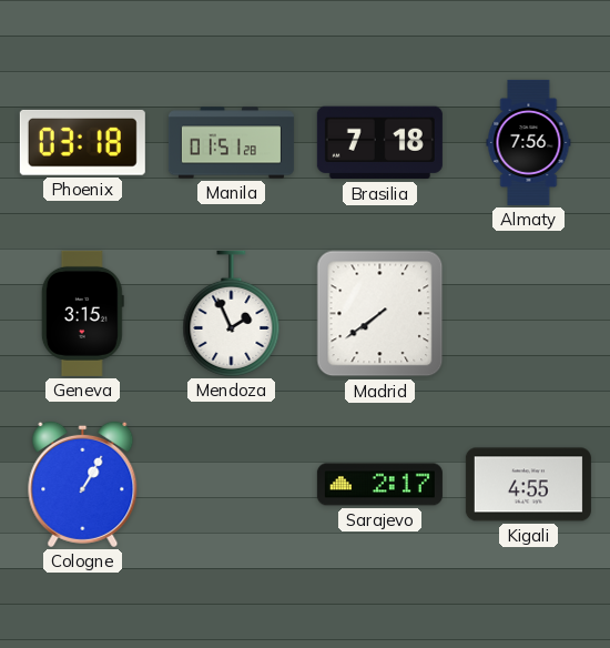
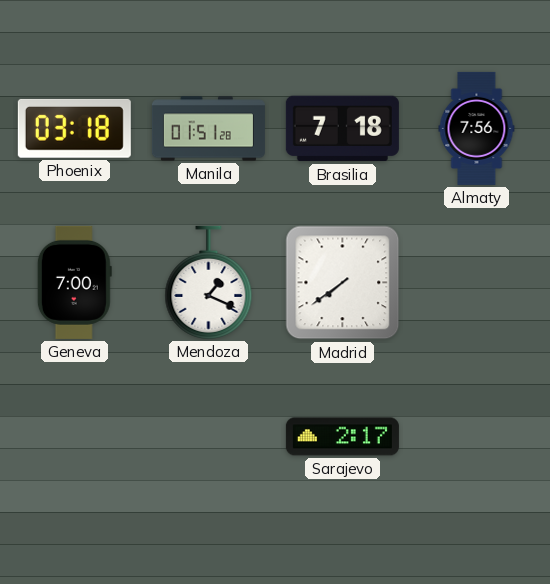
Geneva: 3:15 -> 7:00 (74, 282)
Mendoza: 1:56 -> 1:19 (209, 282)
Cologne: 1:05 -> none (83, 484)
Kigali: 4:55 -> none (528, 485)
